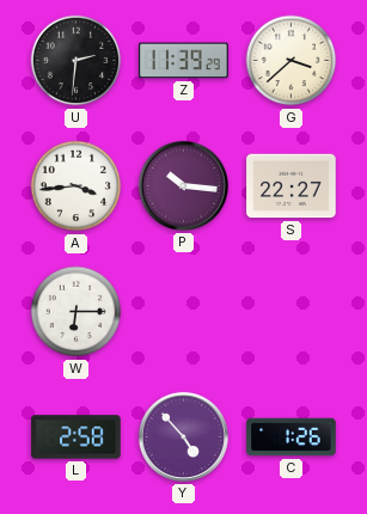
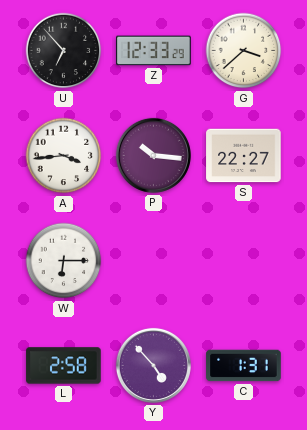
U: 2:31 -> 6:53 (64, 51)
Z: 11:39 -> 12:33 (154, 51)
C: 1:26 -> 1:31 (244, 366)
